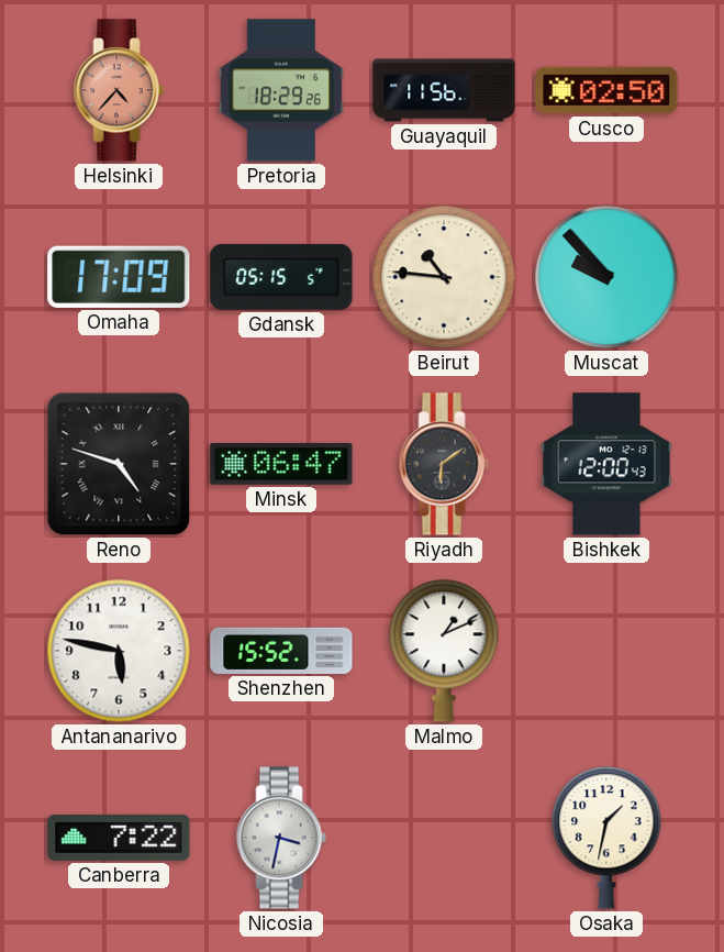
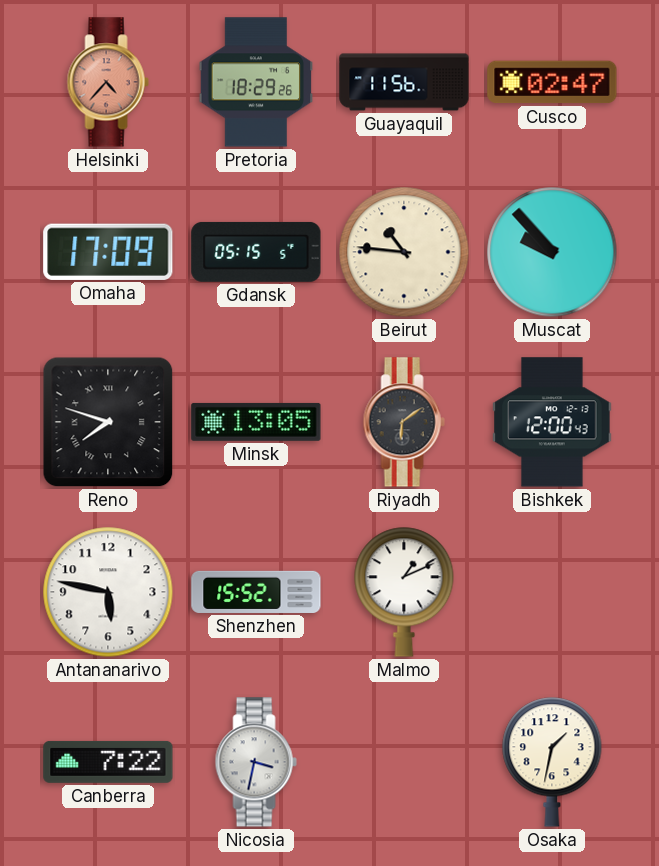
Cusco: 02:50 -> 02:47 (552, 82)
Reno: 4:48 -> 7:48 (108, 422)
Minsk: 06:47 -> 13:05 (256, 422)
